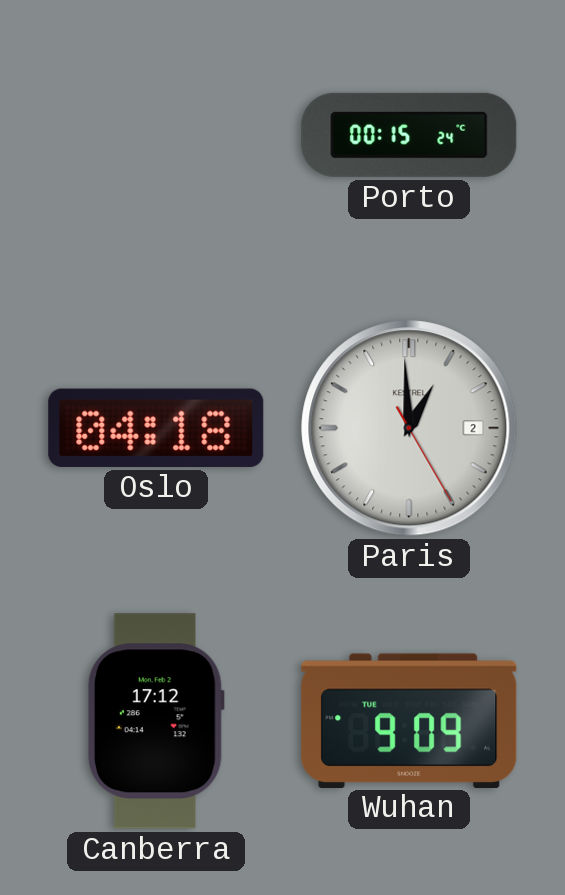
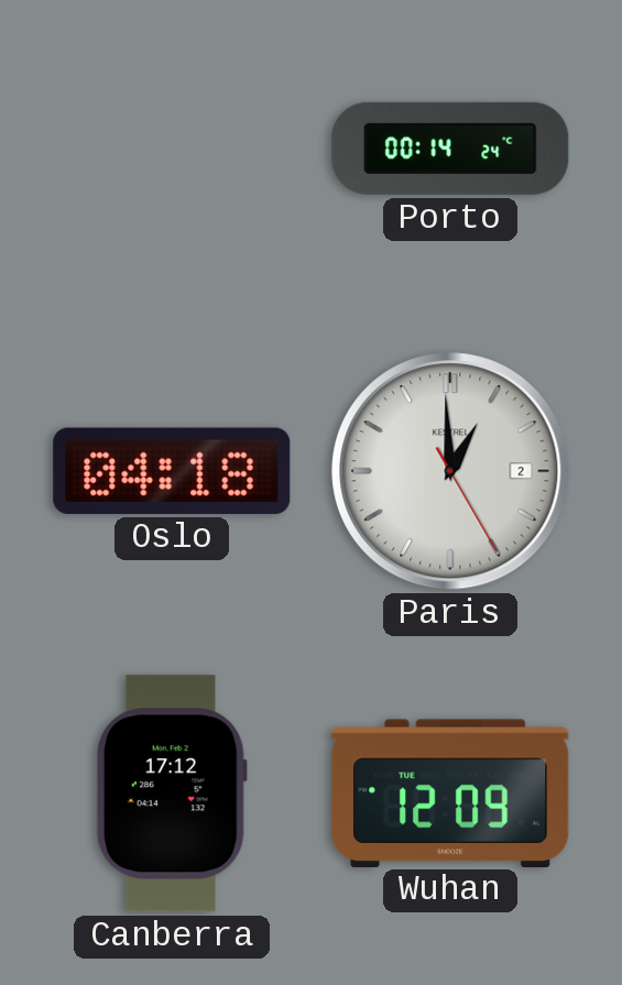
Porto: 00:15 -> 00:14 (450, 149)
Wuhan: 9:09 -> 12:09 (450, 792)
